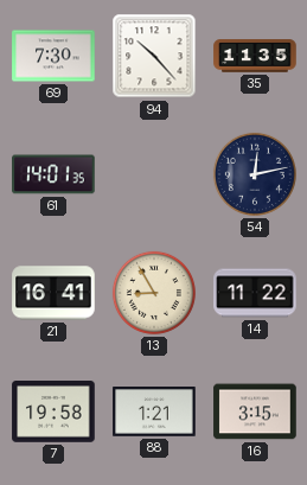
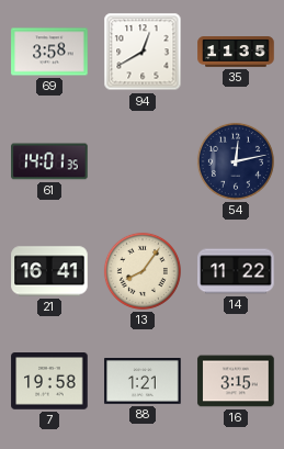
69: 7:30 -> 3:58 (49, 52)
94: 10:23 -> 12:40 (143, 52)
13: 8:55 -> 8:06 (143, 271)
